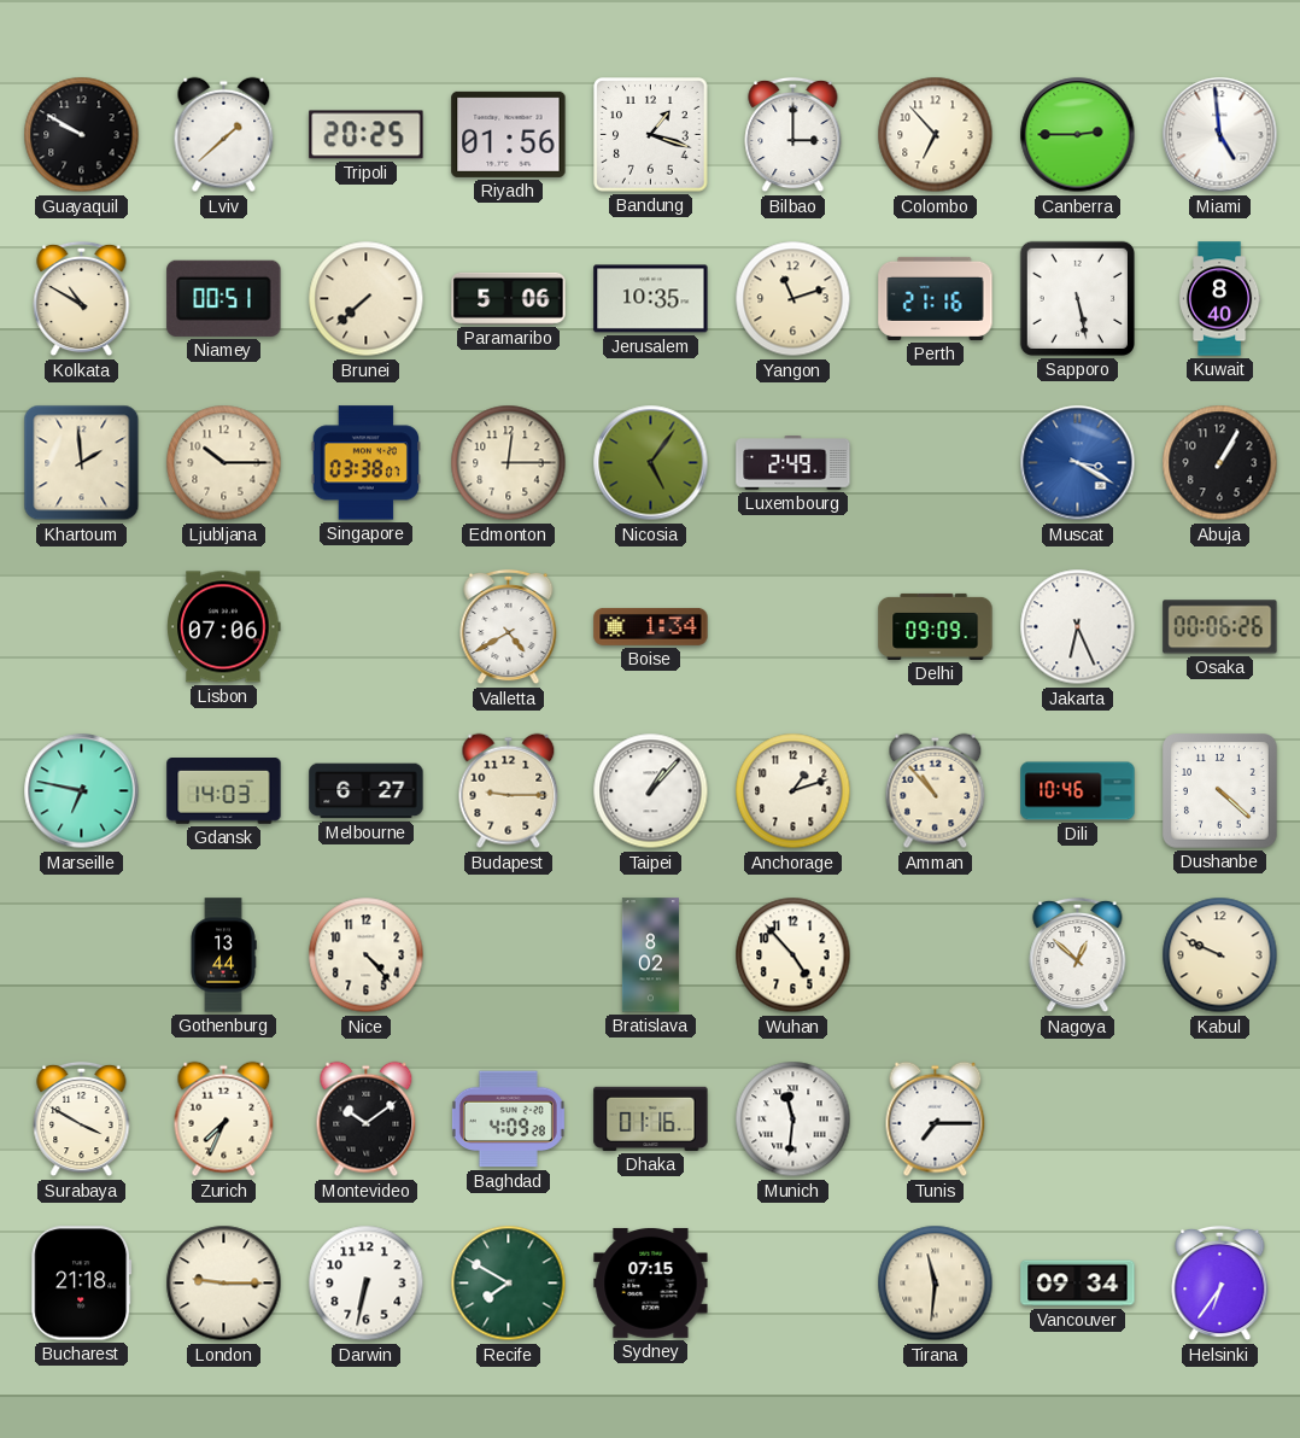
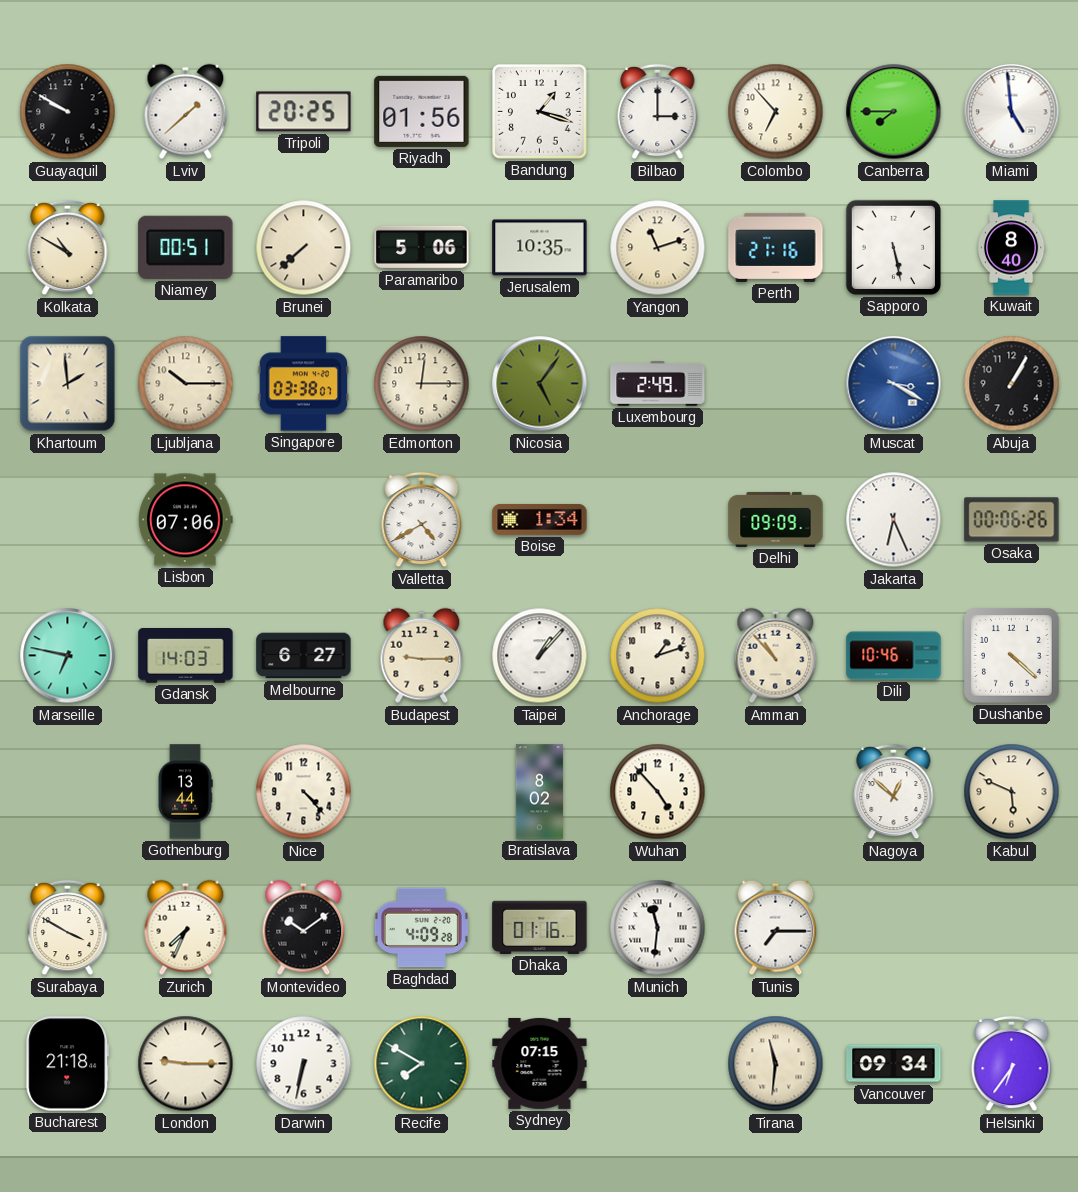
Canberra: 2:45 -> 7:45 (894, 112)
Kabul: 9:49 -> 5:49 (1012, 792)
